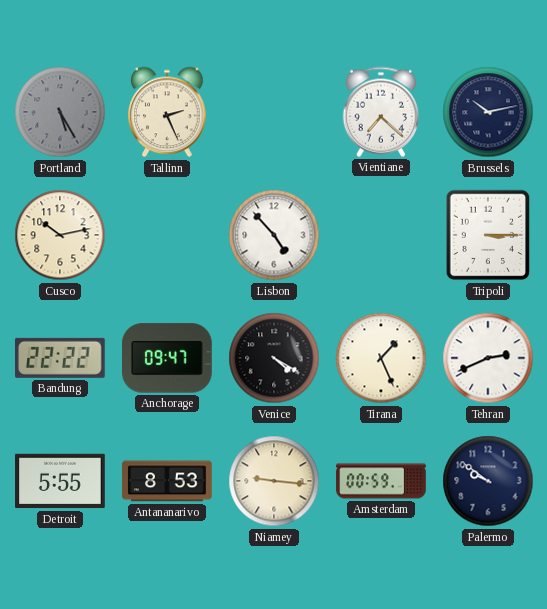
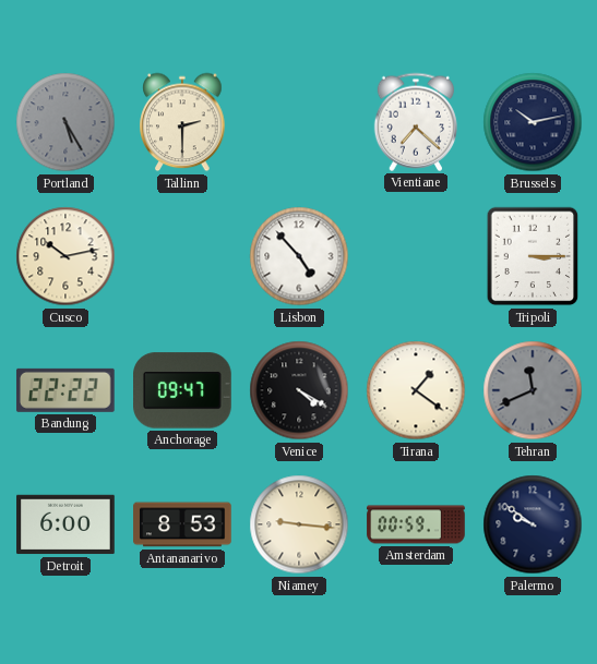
Tallinn: 2:26 -> 2:30 (182, 122)
Tirana: 1:26 -> 1:21 (416, 390)
Tehran: 2:41 -> 11:41 (533, 390)
Tehran dial: white -> grey (533, 390)
Detroit: 5:55 -> 6:00 (65, 524)
